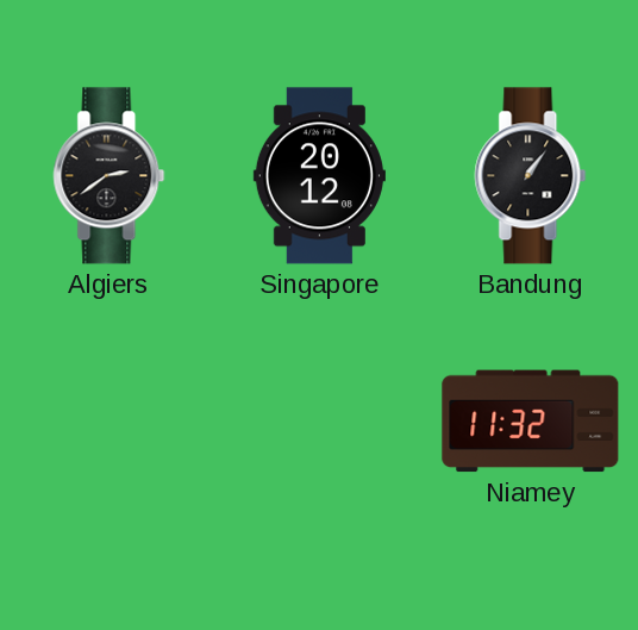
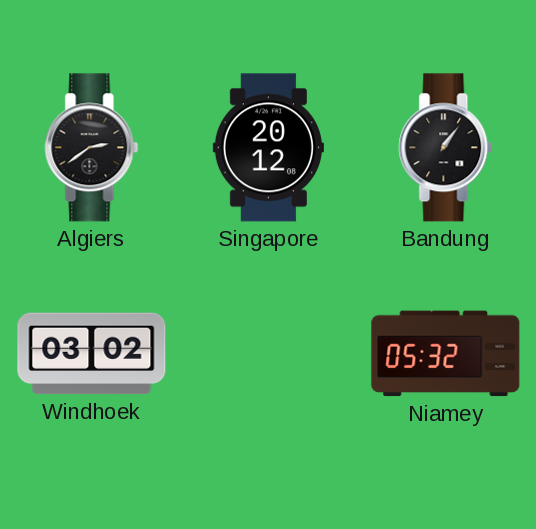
Windhoek: none -> 03:02 (92, 354)
Niamey: 11:32 -> 05:32 (446, 354)
